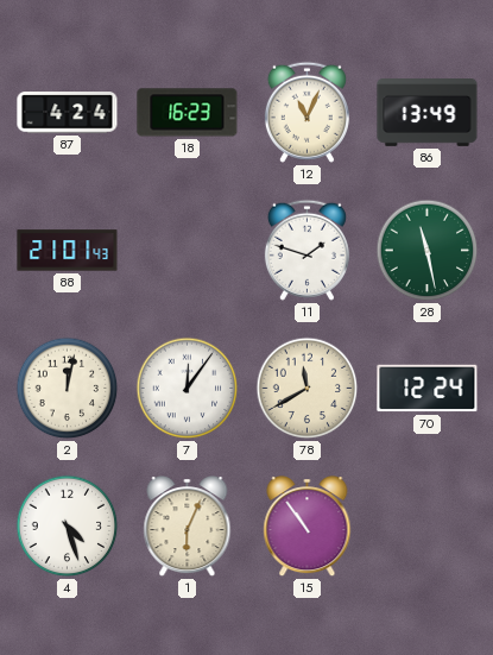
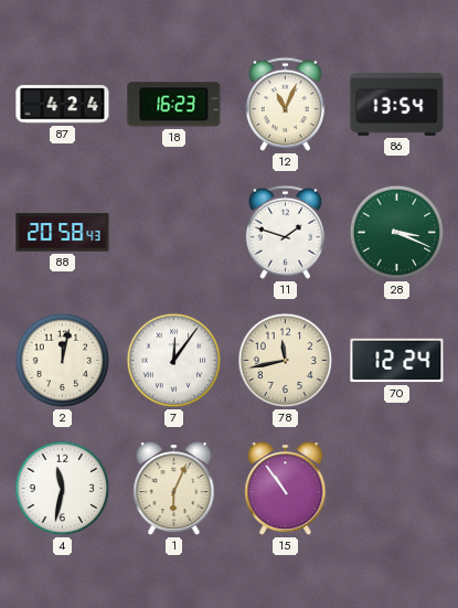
86: 13:49 -> 13:54 (397, 105)
88: 21:01 -> 20:58 (63, 233)
28: 11:28 -> 3:19 (397, 233)
78: 11:40 -> 11:43 (286, 361)
4: 4:27 -> 11:32 (63, 489)
